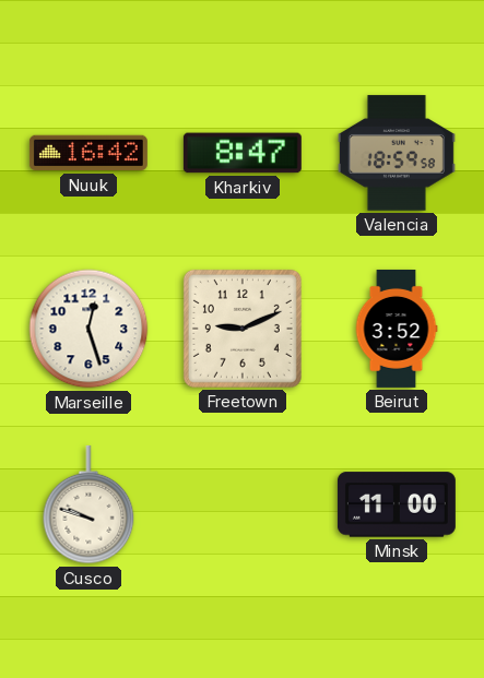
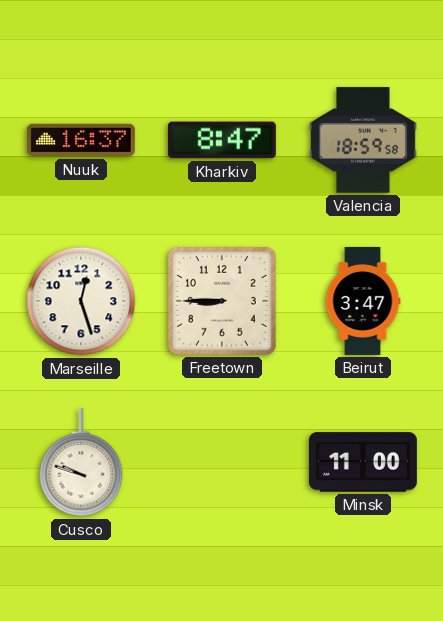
Nuuk: 16:42 -> 16:37 (81, 140)
Freetown: 9:11 -> 8:45 (222, 301)
Beirut: 3:52 -> 3:47 (363, 301)
